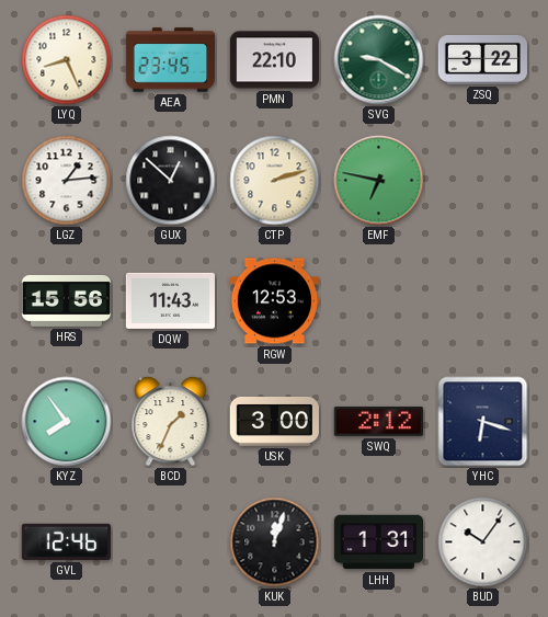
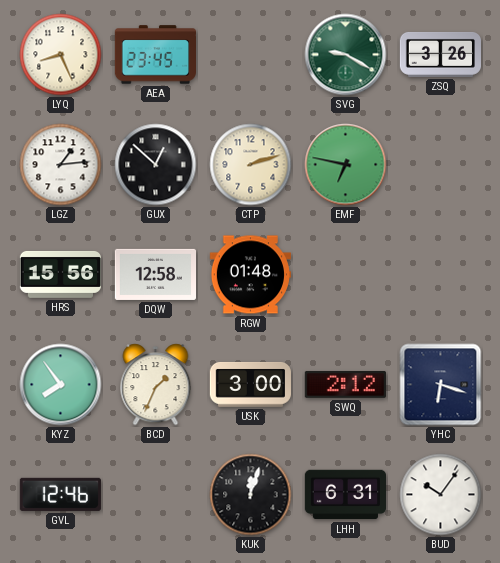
PMN: 22:10 -> none (274, 60)
ZSQ: 3:22 -> 3:26 (440, 54)
DQW: 11:43 -> 12:58 (155, 274)
RGW: 12:53 -> 01:48 (250, 275)
LHH: 1:31 -> 6:31 (345, 495)
